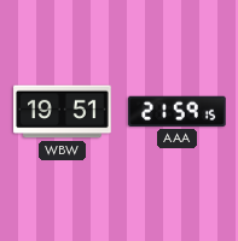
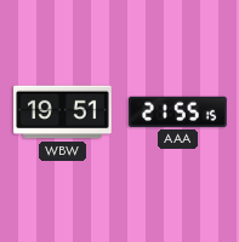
AAA: 21:59 -> 21:55 (178, 111)
